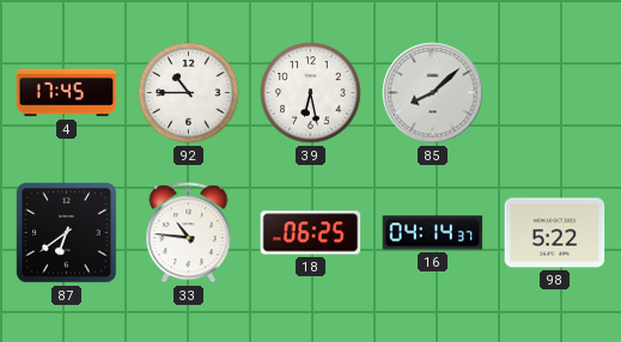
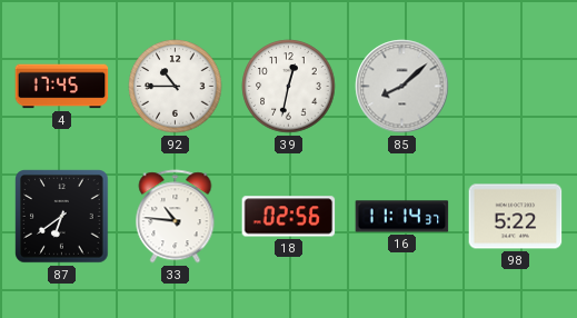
39: 6:28 -> 12:32 (289, 87)
18: 06:25 -> 02:56 (289, 217)
16: 04:14 -> 11:14 (402, 217)
